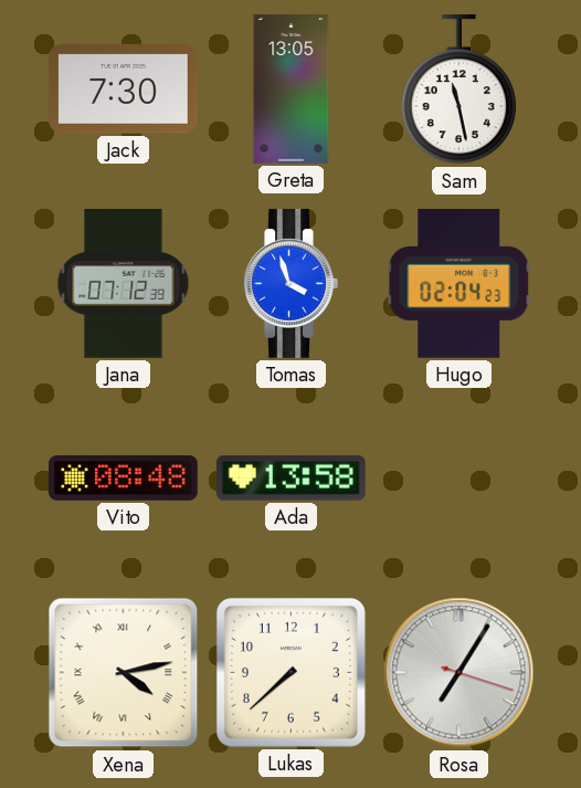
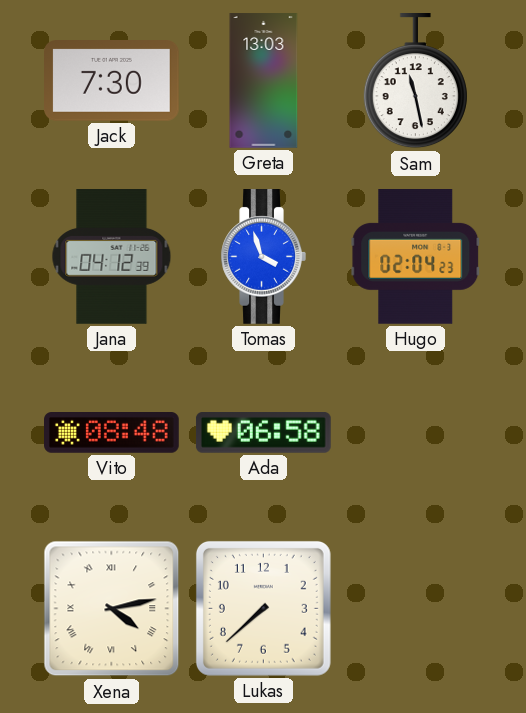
Greta: 13:05 -> 13:03 (264, 81)
Jana: 07:12 -> 04:12 (112, 257)
Ada: 13:58 -> 06:58 (263, 433)
Rosa: 7:05 -> none (459, 673)
